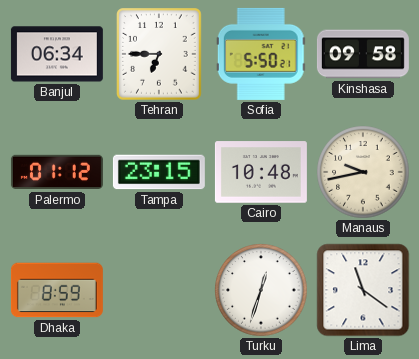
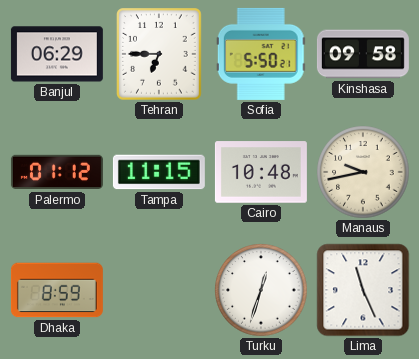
Banjul: 06:34 -> 06:29 (57, 54)
Tampa: 23:15 -> 11:15 (159, 172)
Lima: 11:21 -> 11:26 (363, 290)
